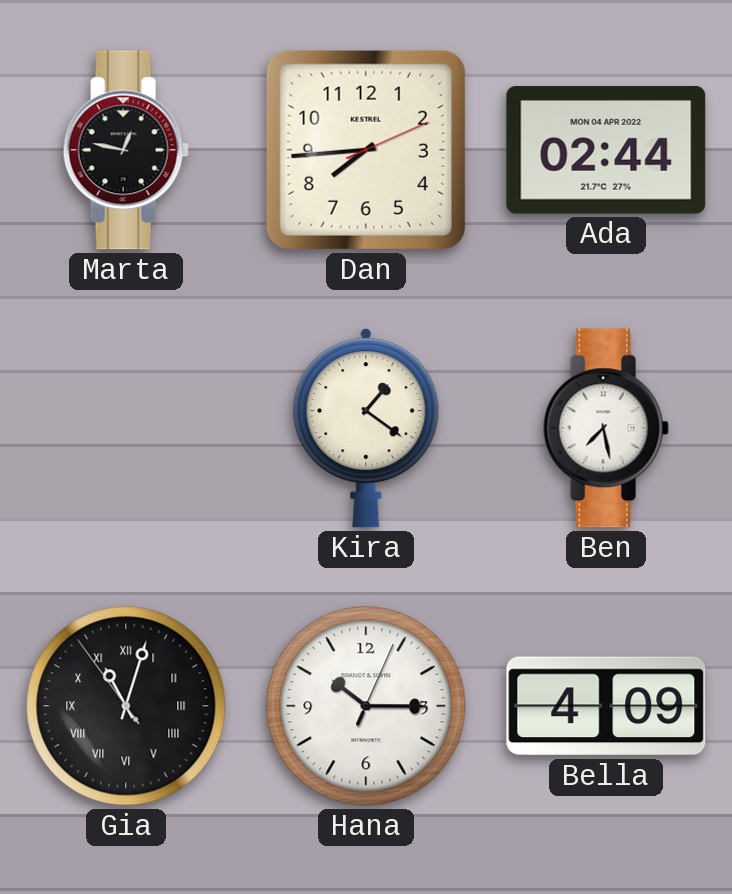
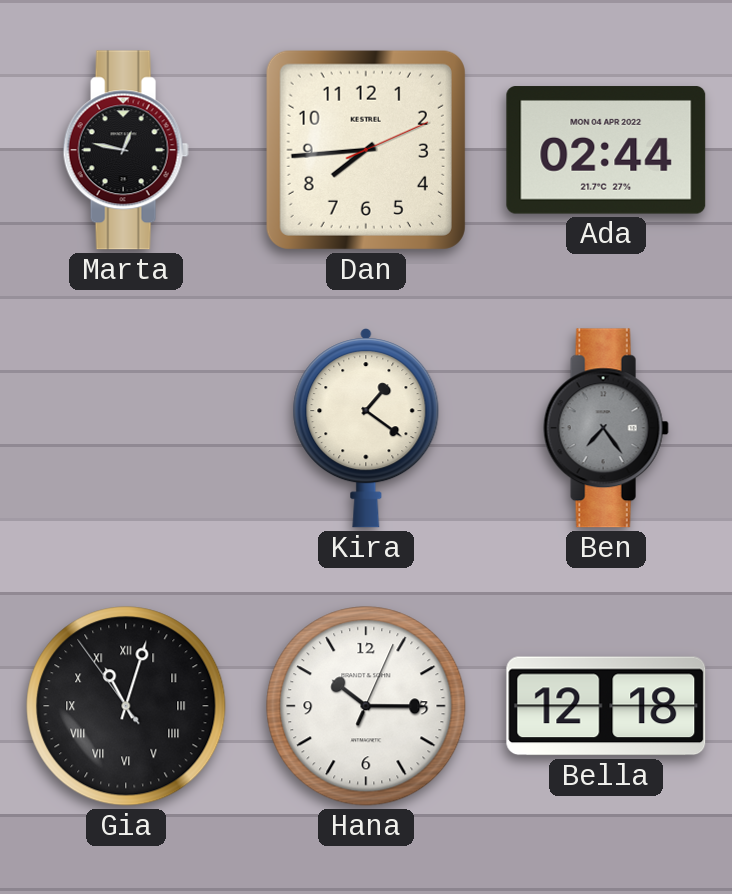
Ben: 7:28 -> 7:24 (606, 428)
Ben dial: white -> grey (606, 428)
Bella: 4:09 -> 12:18 (606, 706)
